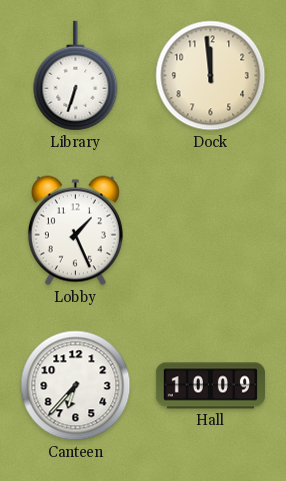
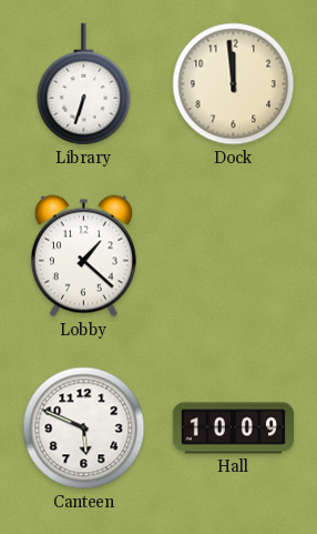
Lobby: 1:26 -> 1:22 (83, 256)
Canteen: 6:37 -> 5:49 (84, 429)
